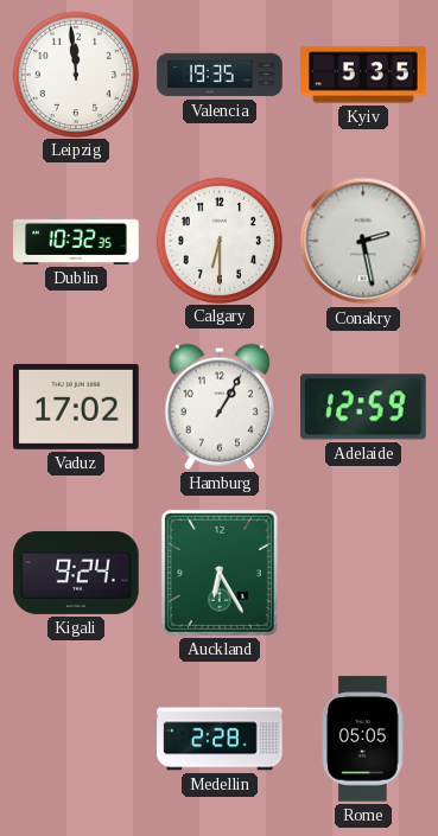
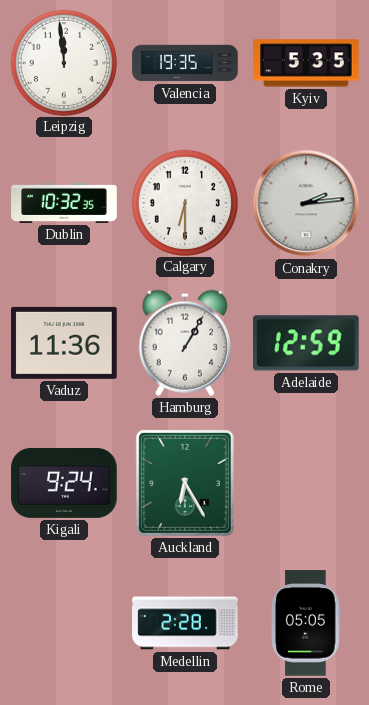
Conakry: 2:28 -> 2:14 (306, 203)
Vaduz: 17:02 -> 11:36 (64, 343)
